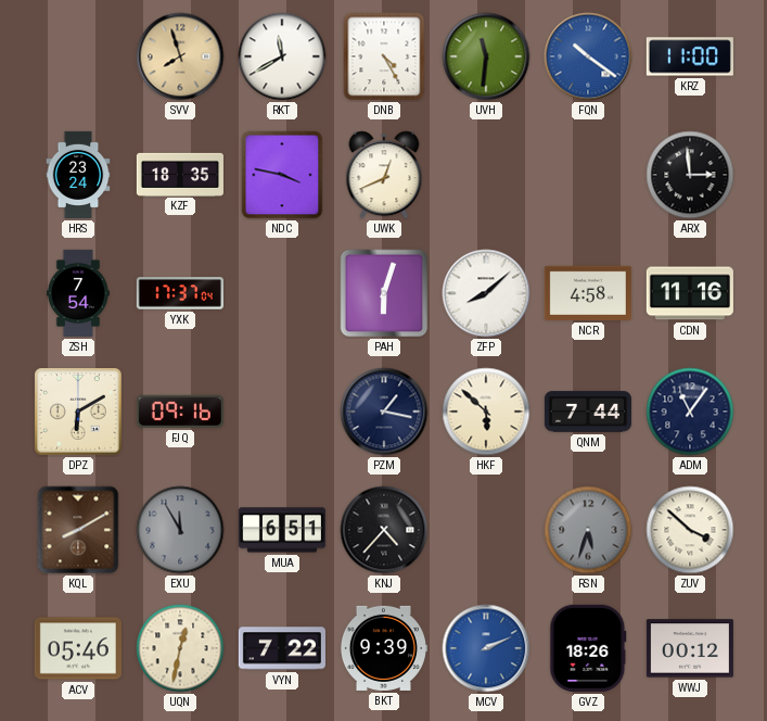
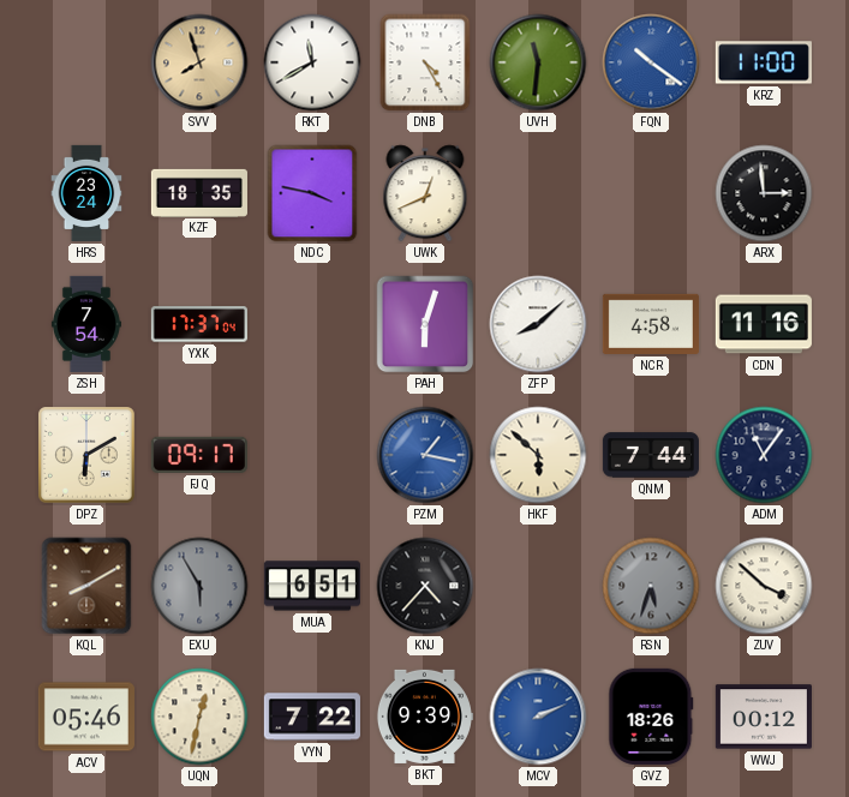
FJQ: 09:16 -> 09:17 (199, 455)
PZM dial: navy -> blue (425, 455)
EXU: 11:55 -> 5:55 (199, 586)
